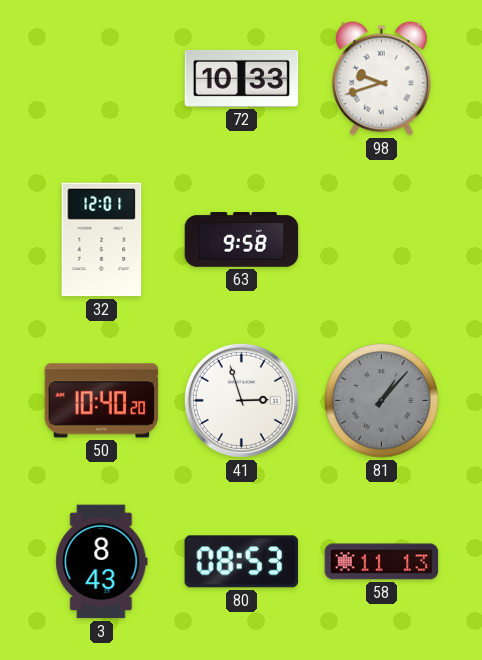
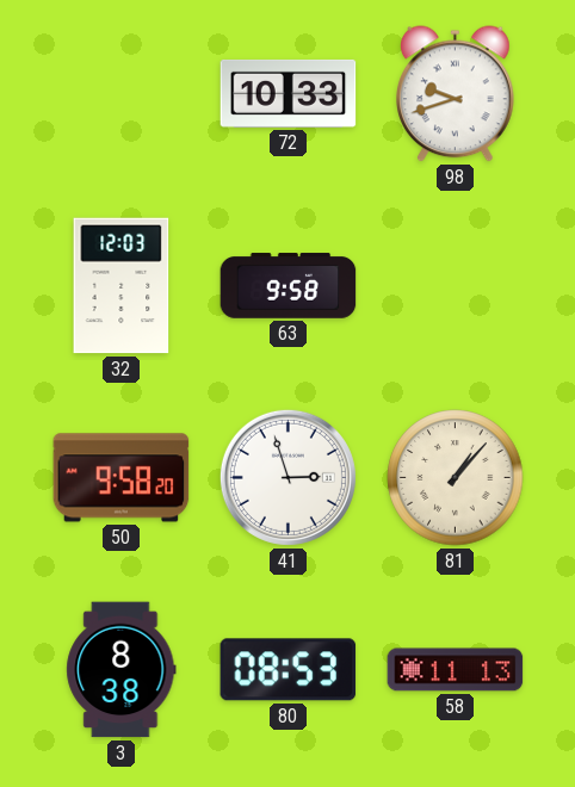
32: 12:01 -> 12:03 (122, 286)
50: 10:40 -> 9:58 (122, 478)
81 dial: grey -> cream (456, 478)
3: 8:43 -> 8:38 (122, 670)
